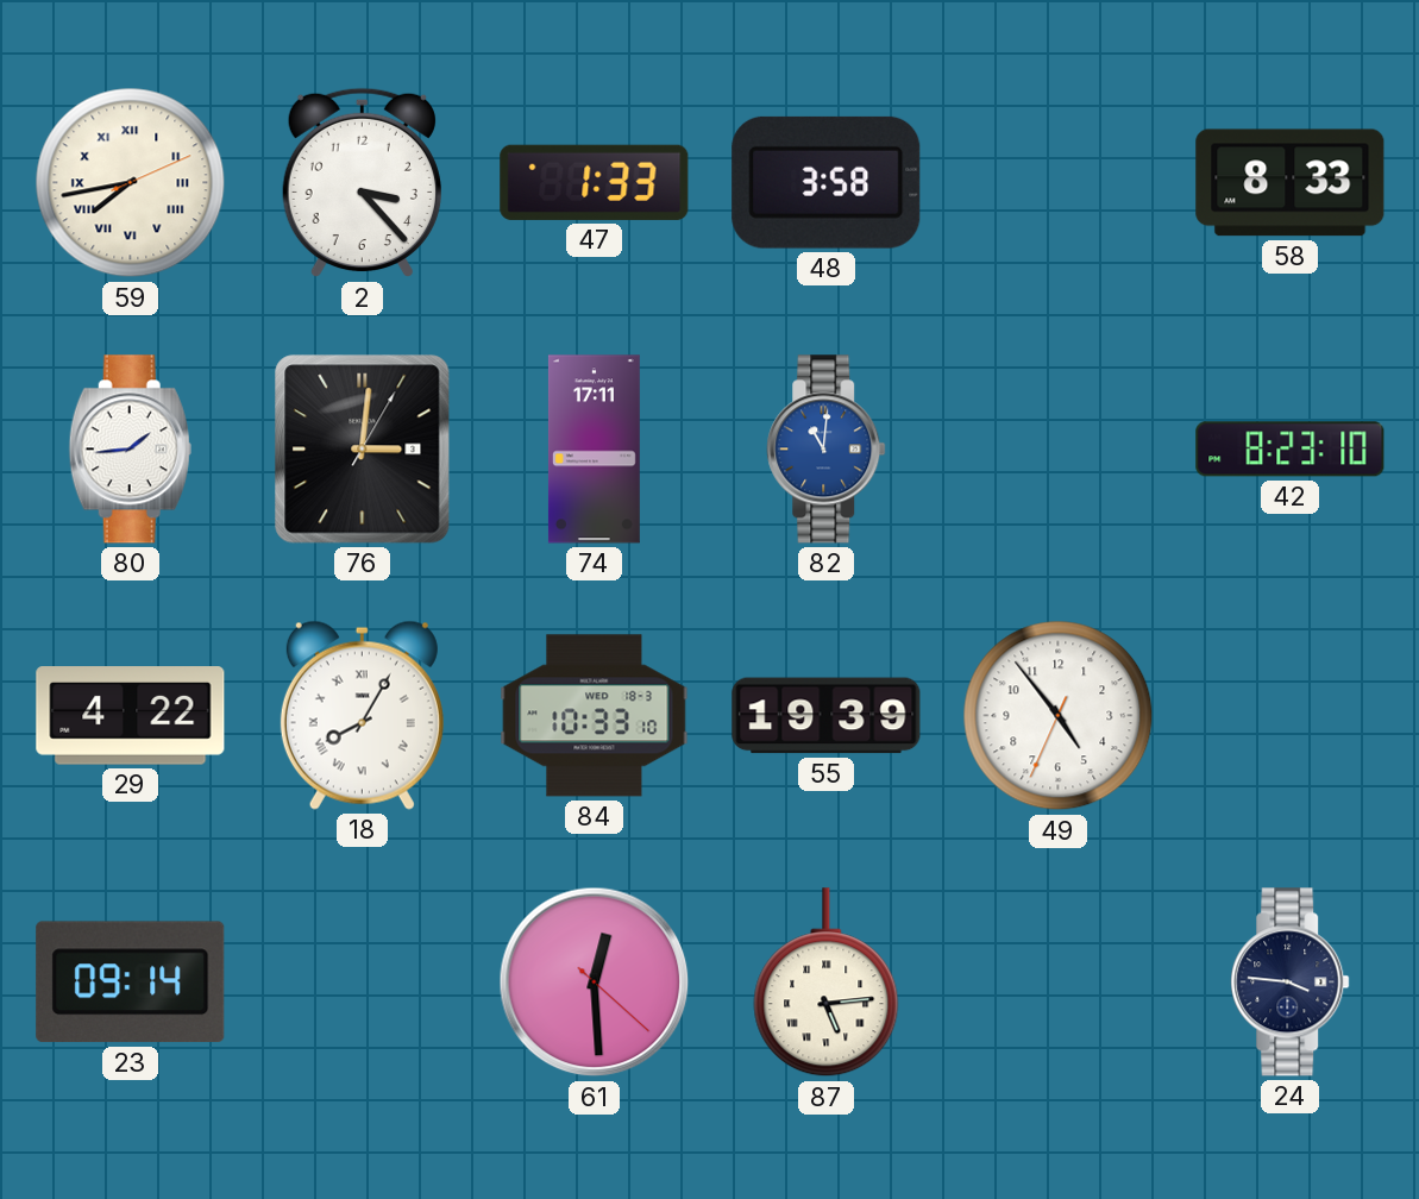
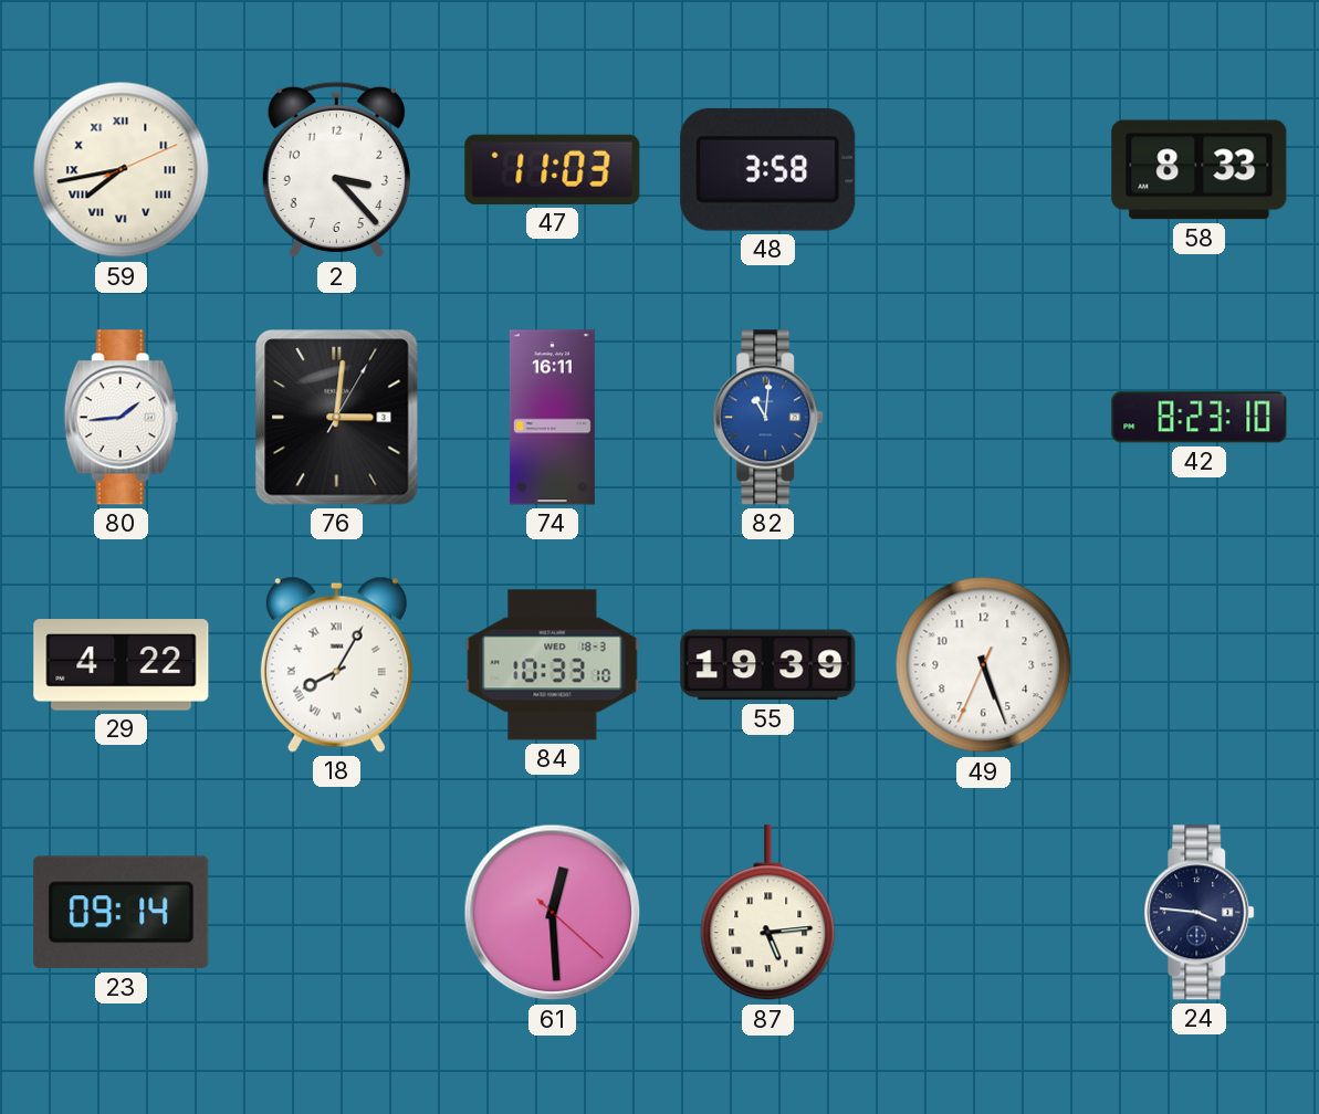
47: 1:33 -> 11:03 (553, 169)
74: 17:11 -> 16:11 (552, 418)
49: 4:53 -> 5:26 (984, 665)
